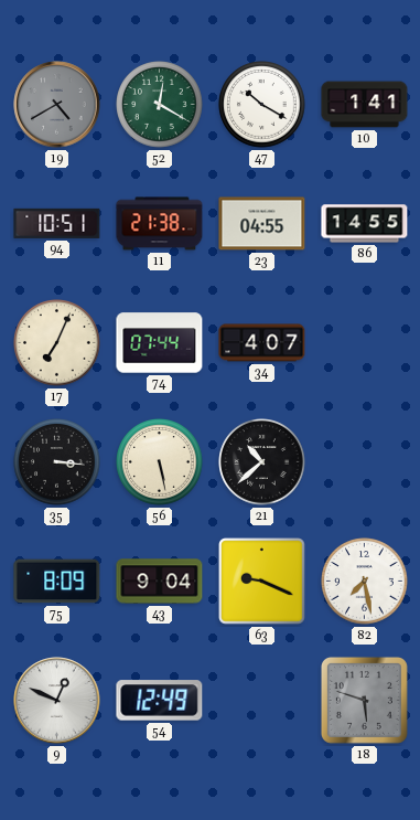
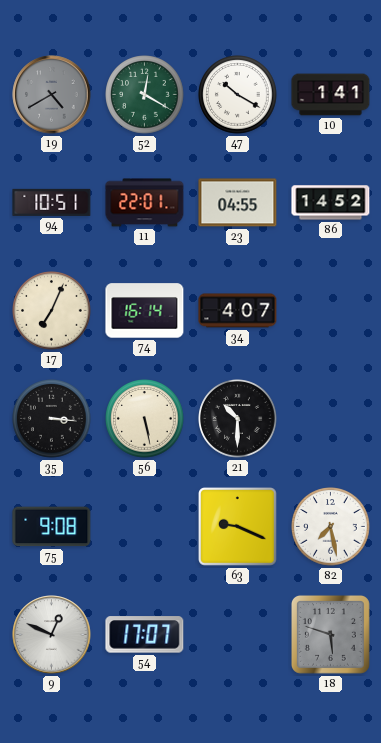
11: 21:38 -> 22:01 (145, 203)
86: 14:55 -> 14:52 (331, 203)
74: 07:44 -> 16:14 (145, 311)
21: 10:38 -> 10:30 (238, 419)
75: 8:09 -> 9:08 (52, 527)
43: 9:04 -> none (160, 582)
54: 12:49 -> 17:07 (145, 635)
